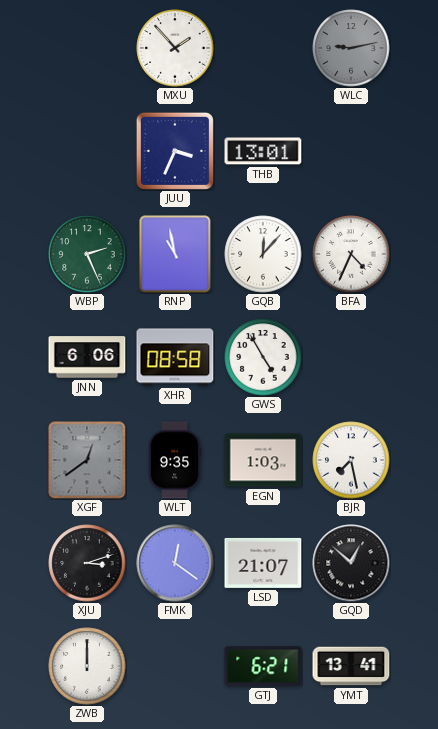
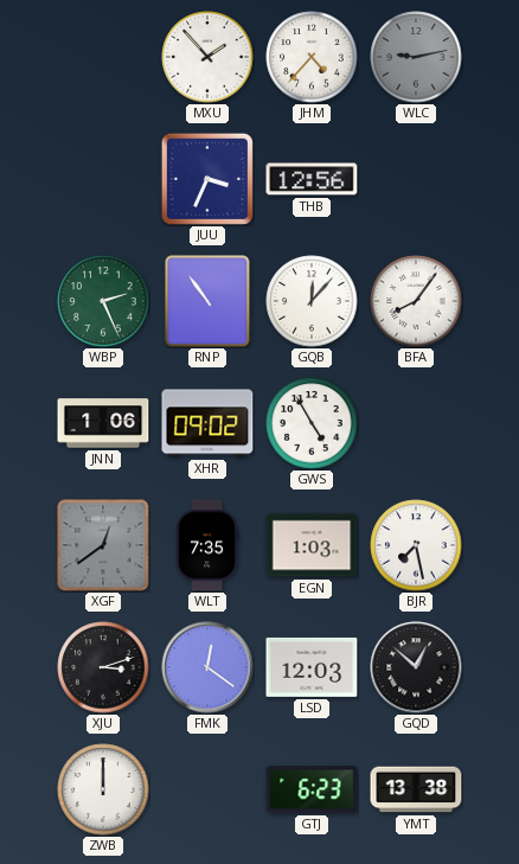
JHM: none -> 4:37 (312, 57)
THB: 13:01 -> 12:56 (312, 179)
RNP: 10:58 -> 10:54 (207, 301)
BFA: 4:34 -> 8:06 (416, 301)
JNN: 6:06 -> 1:06 (103, 423)
XHR: 08:58 -> 09:02 (207, 423)
WLT: 9:35 -> 7:35 (207, 545)
LSD: 21:07 -> 12:03 (312, 667)
GTJ: 6:21 -> 6:23 (312, 789)
YMT: 13:41 -> 13:38 (416, 789)
